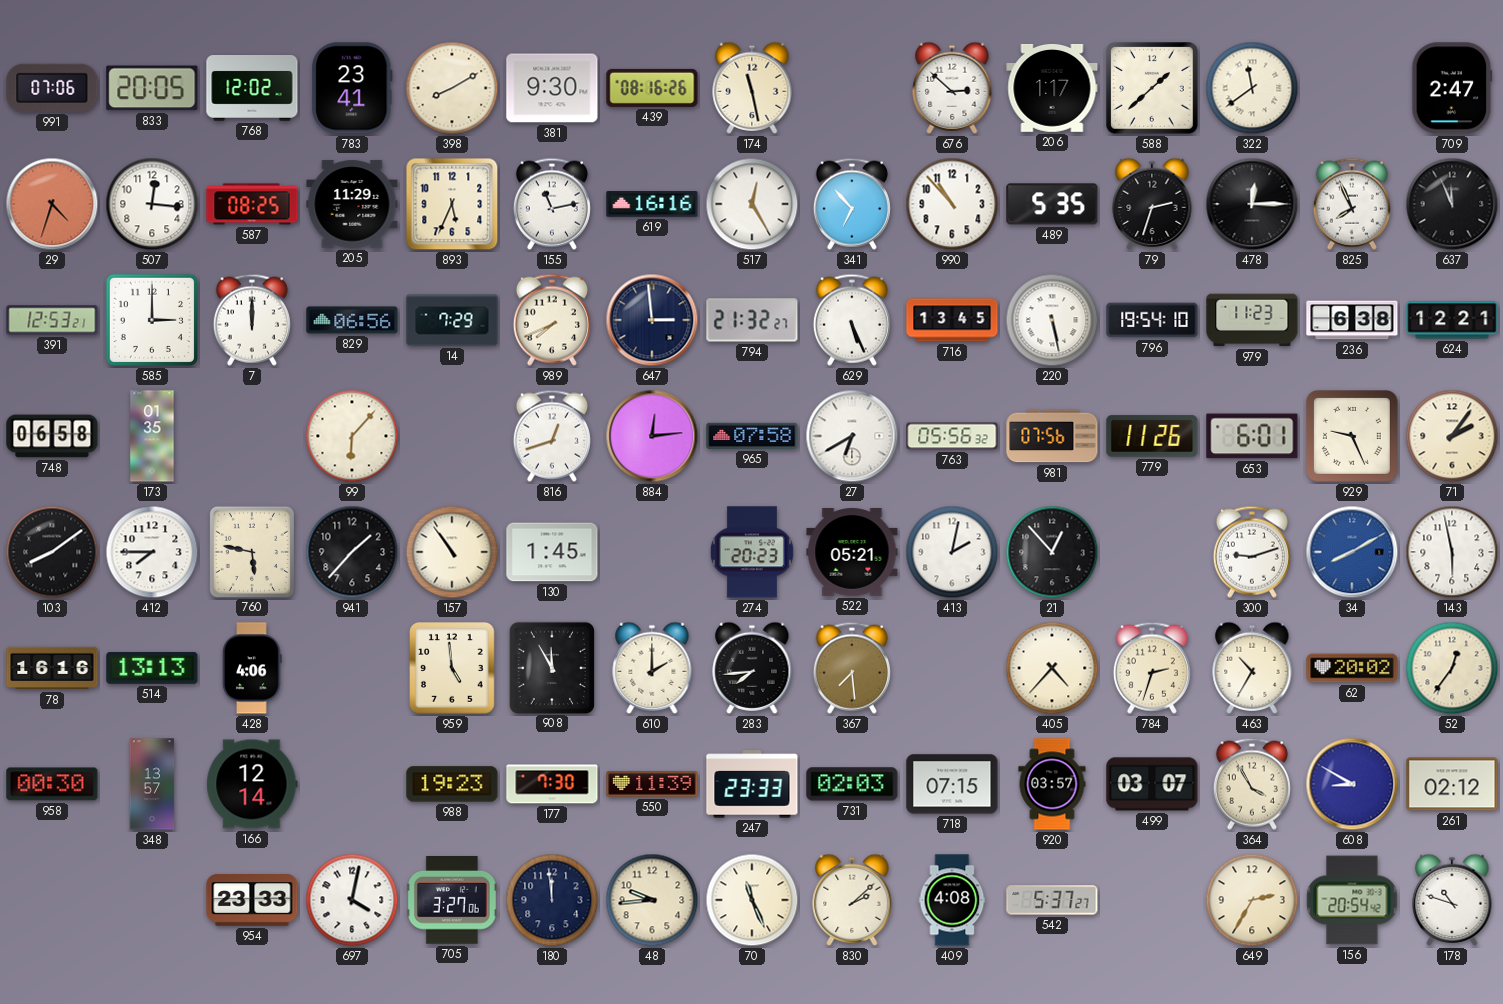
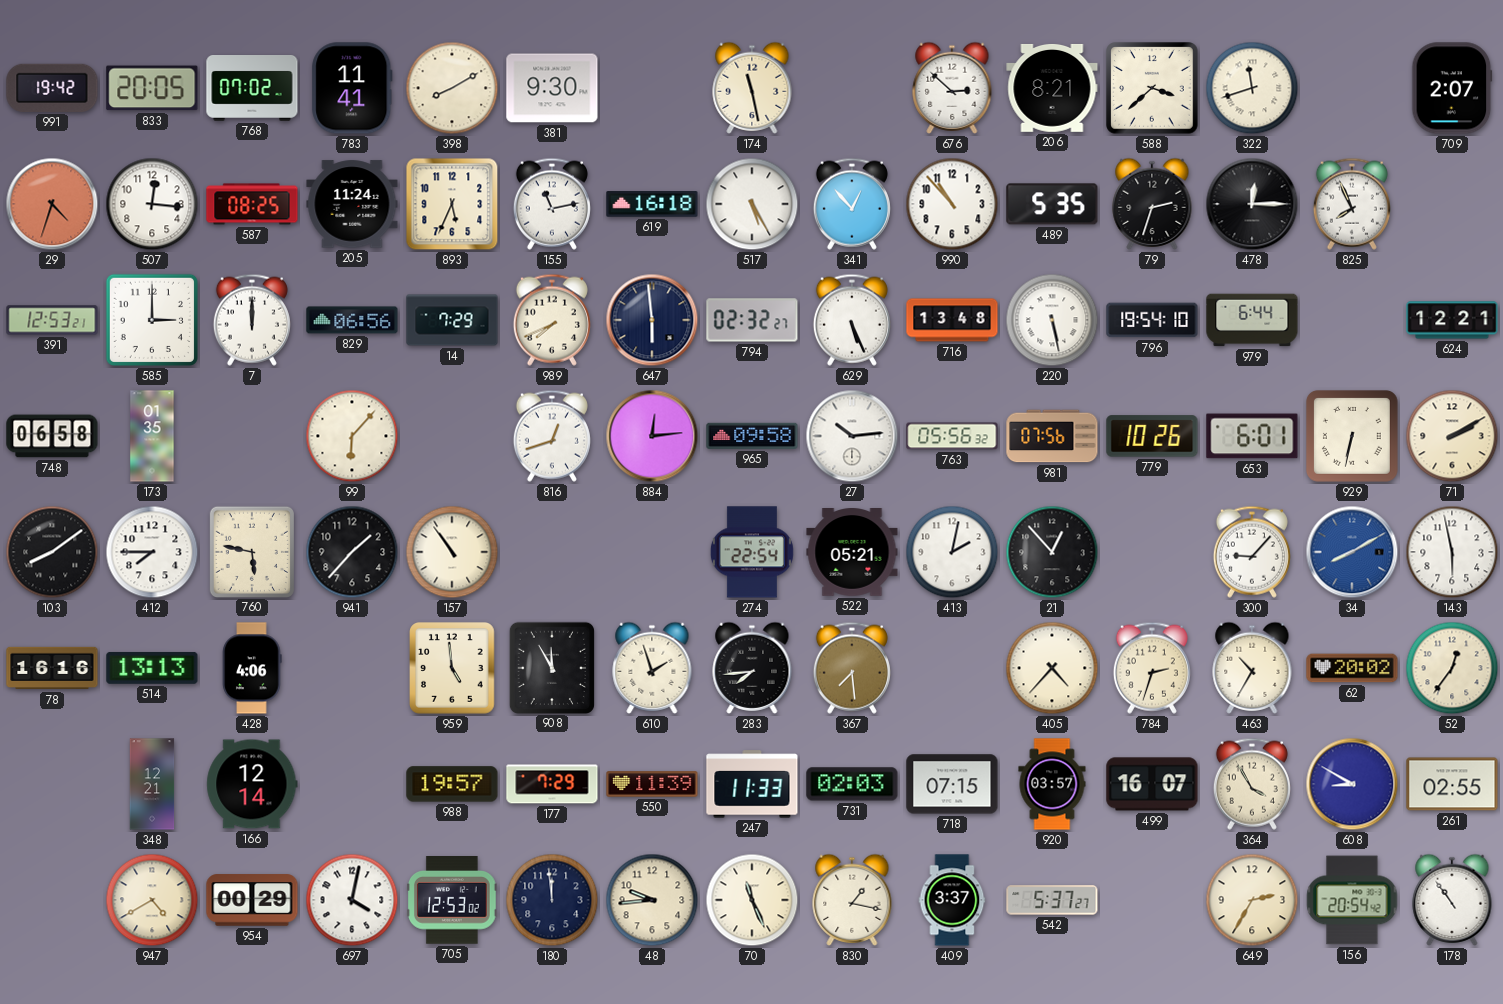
991: 07:06 -> 19:42 (52, 88)
768: 12:02 -> 07:02 (252, 89)
783: 23:41 -> 11:41 (352, 88)
439: 08:16 -> none (652, 88)
206: 1:17 -> 8:21 (1052, 88)
588: 1:38 -> 3:38 (1152, 88)
322: 11:39 -> 11:42 (1252, 88)
709: 2:47 -> 2:07 (1452, 88)
205: 11:29 -> 11:24 (352, 204)
619: 16:16 -> 16:18 (652, 204)
517: 12:25 -> 5:25 (752, 204)
341: 6:53 -> 12:53 (852, 204)
637: 11:56 -> none (1452, 204)
647: 2:59 -> 5:59 (652, 320)
794: 21:32 -> 02:32 (752, 320)
716: 13:45 -> 13:48 (952, 320)
979: 11:23 -> 6:44 (1252, 320)
236: 6:38 -> none (1352, 320)
965: 07:58 -> 09:58 (752, 436)
27: 6:40 -> 10:14 (852, 436)
779: 11:26 -> 10:26 (1152, 436)
929: 9:26 -> 6:32 (1353, 437)
71: 2:06 -> 2:10 (1452, 436)
130: 1:45 -> none (552, 552)
274: 20:23 -> 22:54 (752, 552)
300: 9:12 -> 9:07 (1252, 552)
610: 2:00 -> 1:57 (652, 668)
958: 00:30 -> none (52, 784)
348: 13:57 -> 12:21 (152, 784)
988: 19:23 -> 19:57 (452, 784)
177: 7:30 -> 7:29 (552, 784)
247: 23:33 -> 11:33 (752, 784)
499: 03:07 -> 16:07 (1152, 784)
261: 02:12 -> 02:55 (1452, 784)
947: none -> 4:40 (152, 900)
954: 23:33 -> 00:29 (252, 900)
705: 3:27 -> 12:53 (453, 901)
830: 2:08 -> 1:17 (852, 900)
409: 4:08 -> 3:37 (952, 900)
178: 10:48 -> 10:54 (1452, 900)
